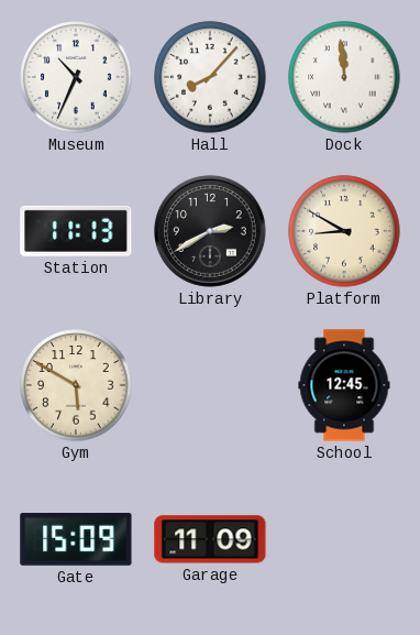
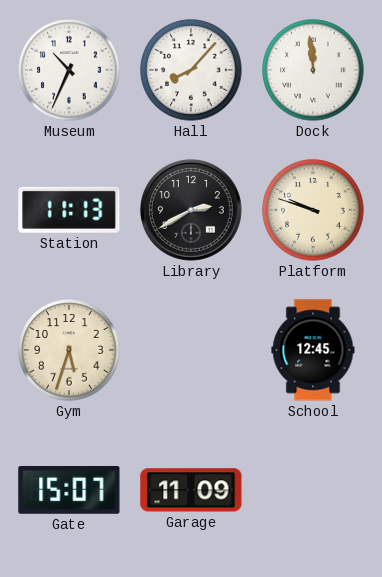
Platform: 8:50 -> 9:48 (313, 210)
Gym: 5:50 -> 5:33 (69, 350)
Gate: 15:09 -> 15:07 (69, 491)
